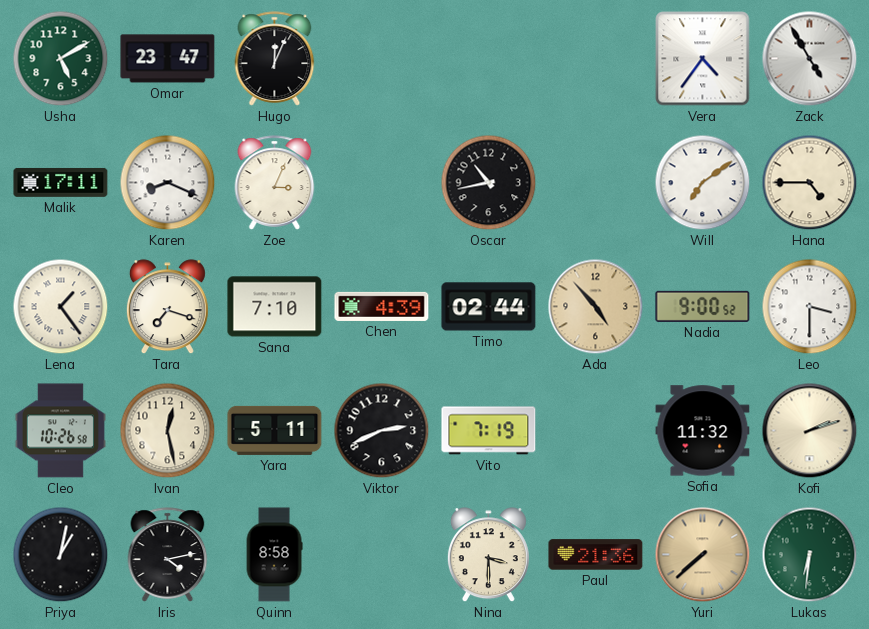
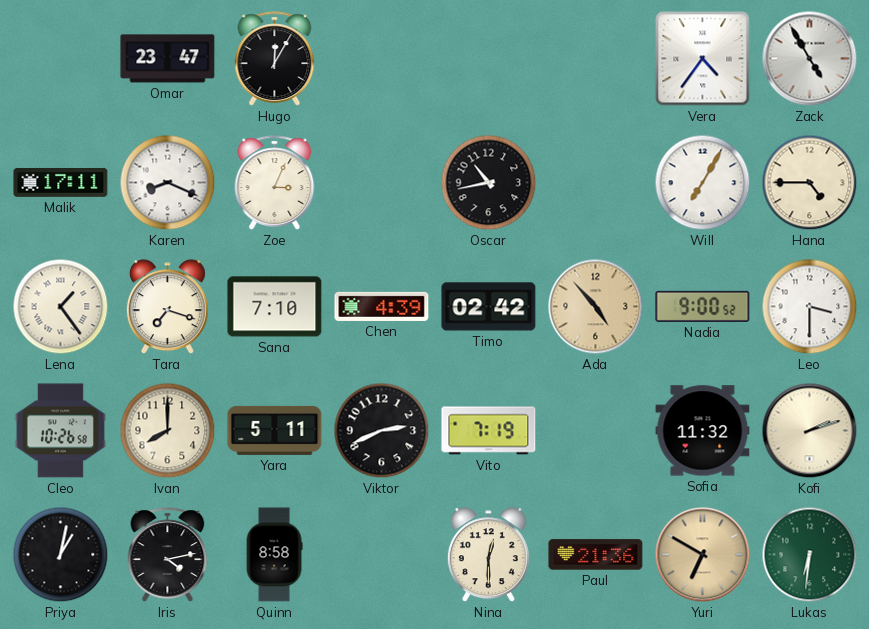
Usha: 5:10 -> none (61, 59)
Hugo: 12:04 -> 12:05 (275, 59)
Will: 7:09 -> 7:05 (703, 183)
Timo: 02:44 -> 02:42 (489, 307)
Ivan: 12:28 -> 8:00 (168, 431)
Nina: 3:30 -> 12:30 (488, 555)
Yuri: 7:38 -> 6:50 (703, 555)
